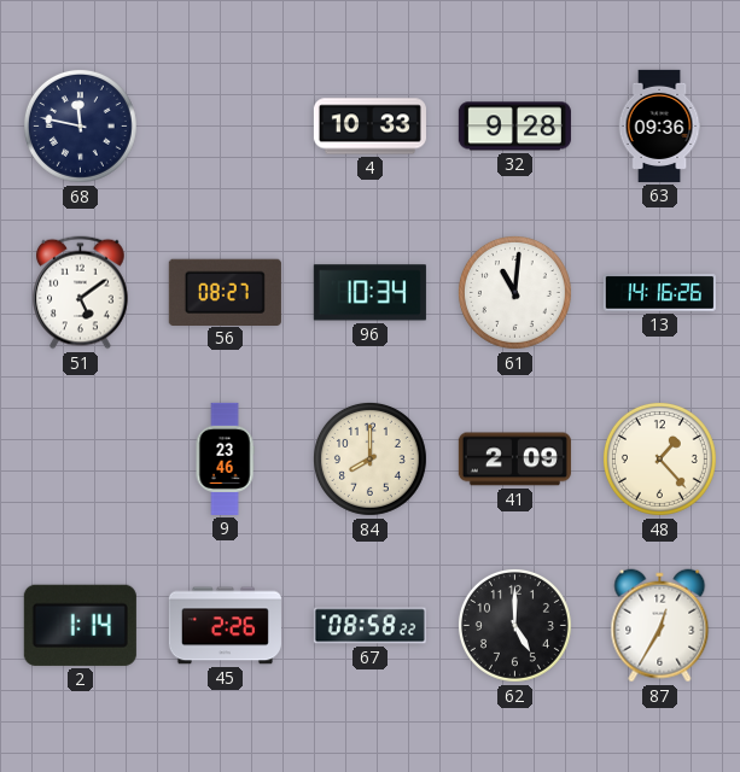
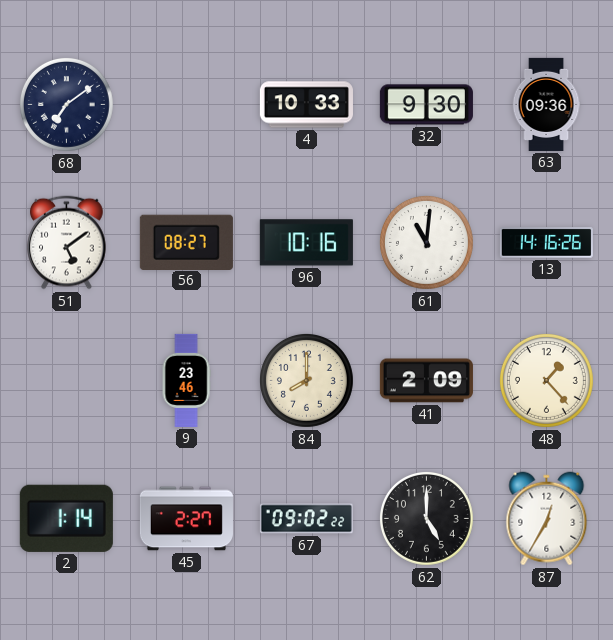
68: 11:47 -> 7:09 (66, 104)
32: 9:28 -> 9:30 (426, 105)
96: 10:34 -> 10:16 (306, 243)
45: 2:26 -> 2:27 (186, 519)
67: 08:58 -> 09:02 (306, 519)
